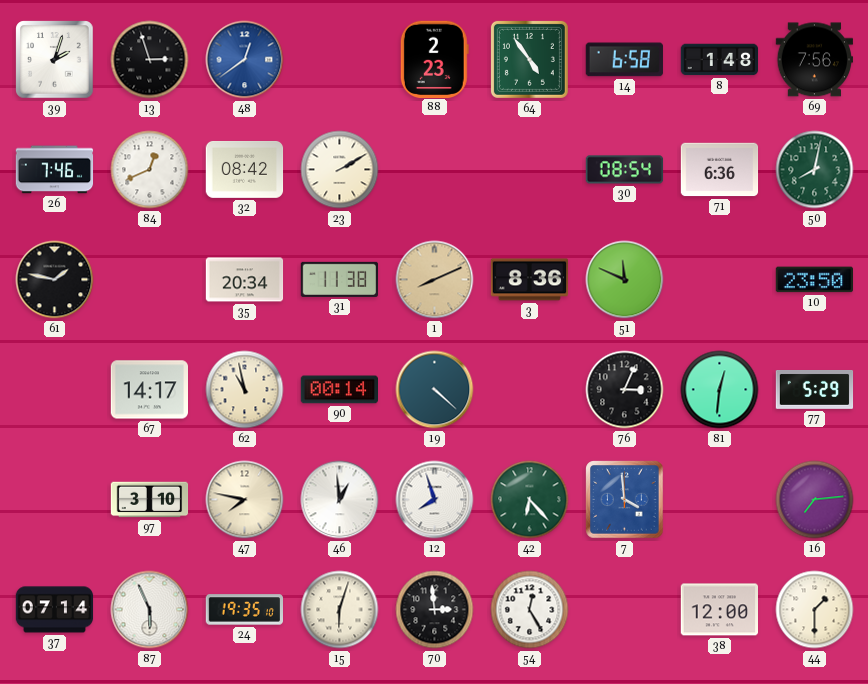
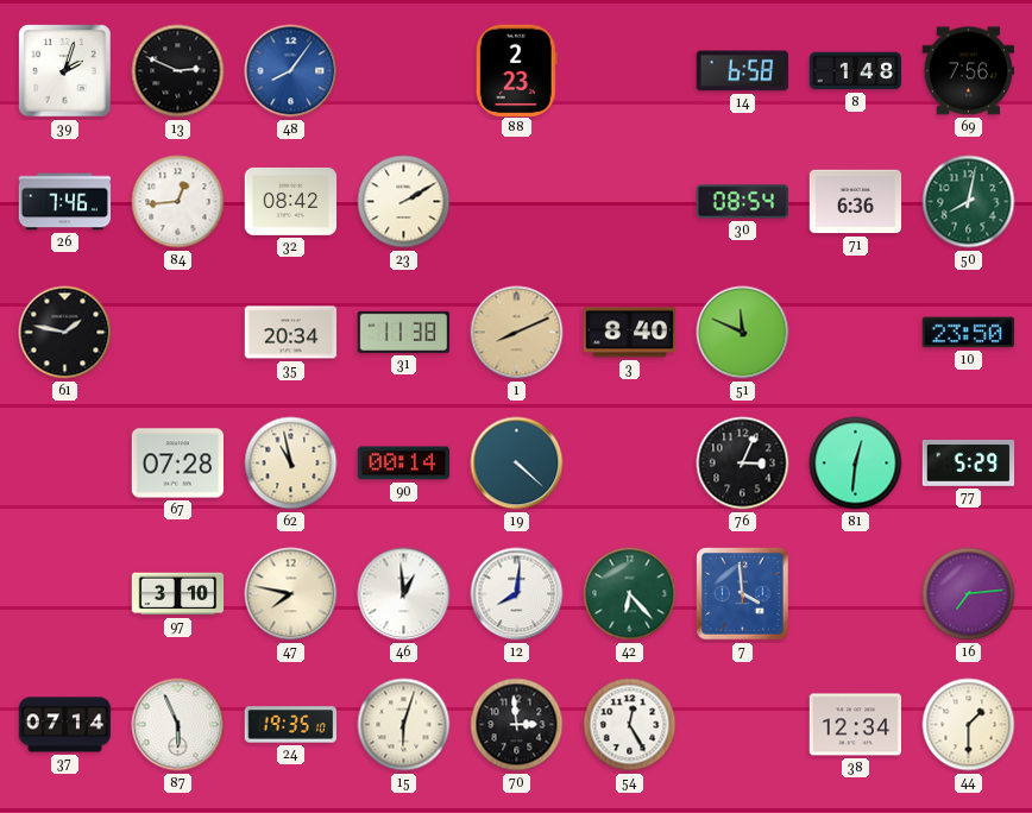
13: 2:57 -> 2:49 (178, 71)
48: 12:39 -> 8:06 (291, 71)
64: 4:54 -> none (529, 59)
84: 12:41 -> 12:44 (178, 202)
3: 8:36 -> 8:40 (630, 333)
67: 14:17 -> 07:28 (177, 464)
12: 7:57 -> 8:01 (517, 594)
38: 12:00 -> 12:34 (855, 725)
